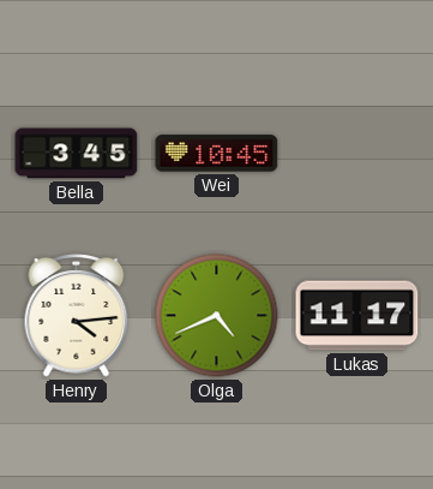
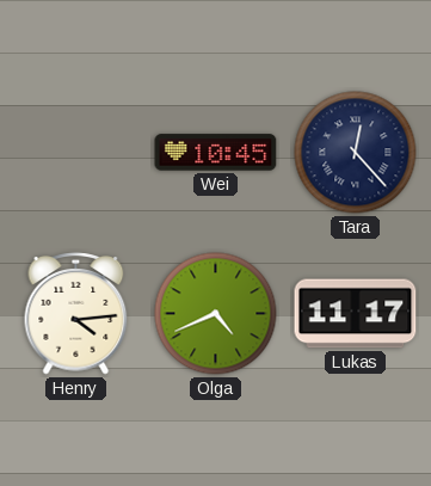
Bella: 3:45 -> none (77, 154)
Tara: none -> 12:23 (356, 153)
